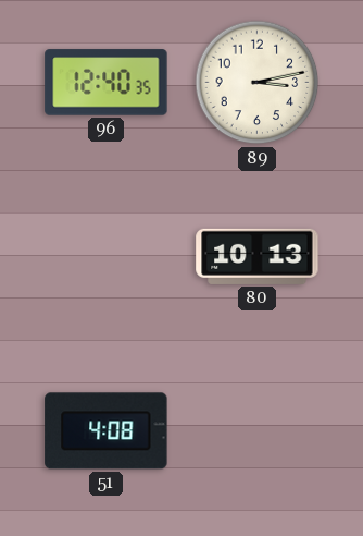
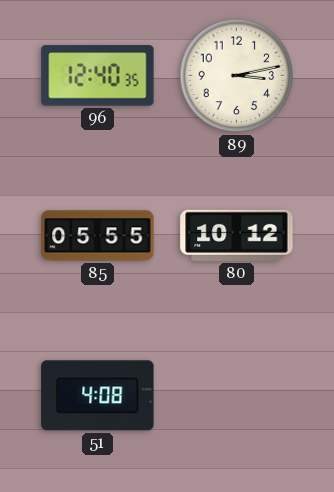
85: none -> 05:55 (98, 236)
80: 10:13 -> 10:12 (237, 235)
